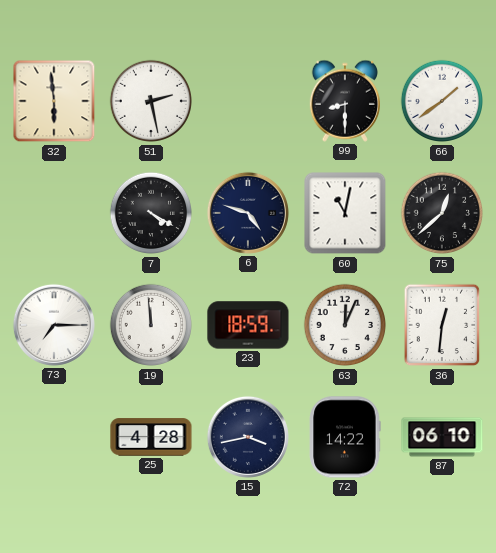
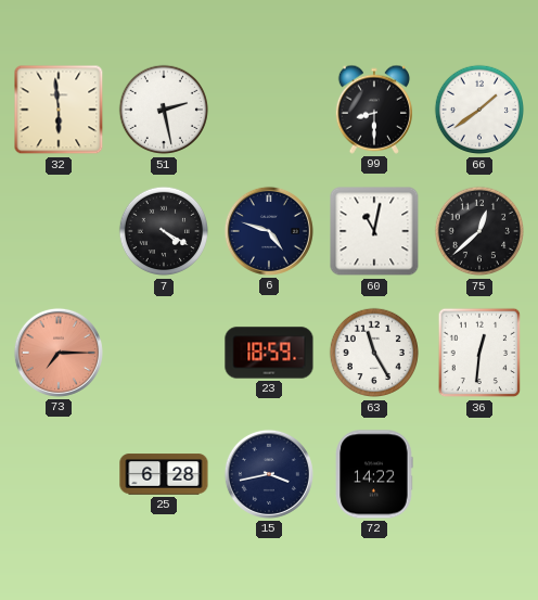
73 dial: white -> salmon (59, 353)
19: 11:59 -> none (151, 325)
63: 12:04 -> 11:25 (374, 353)
25: 4:28 -> 6:28 (164, 474)
87: 06:10 -> none (442, 437)
